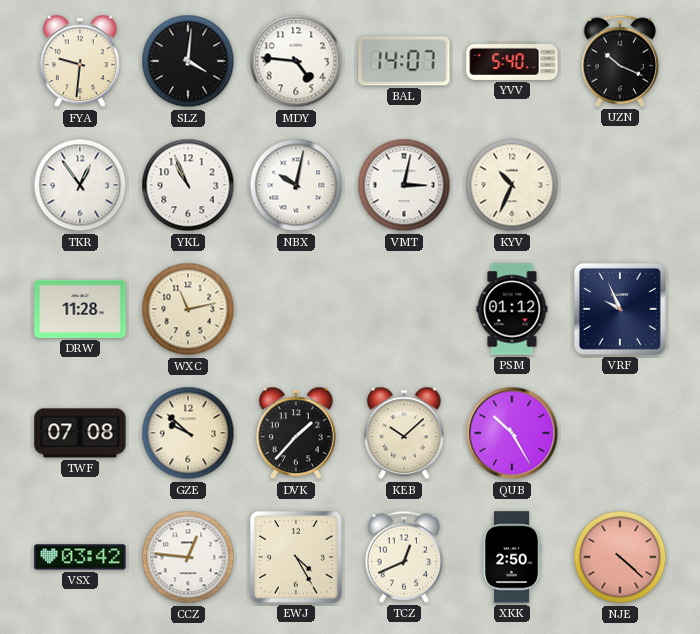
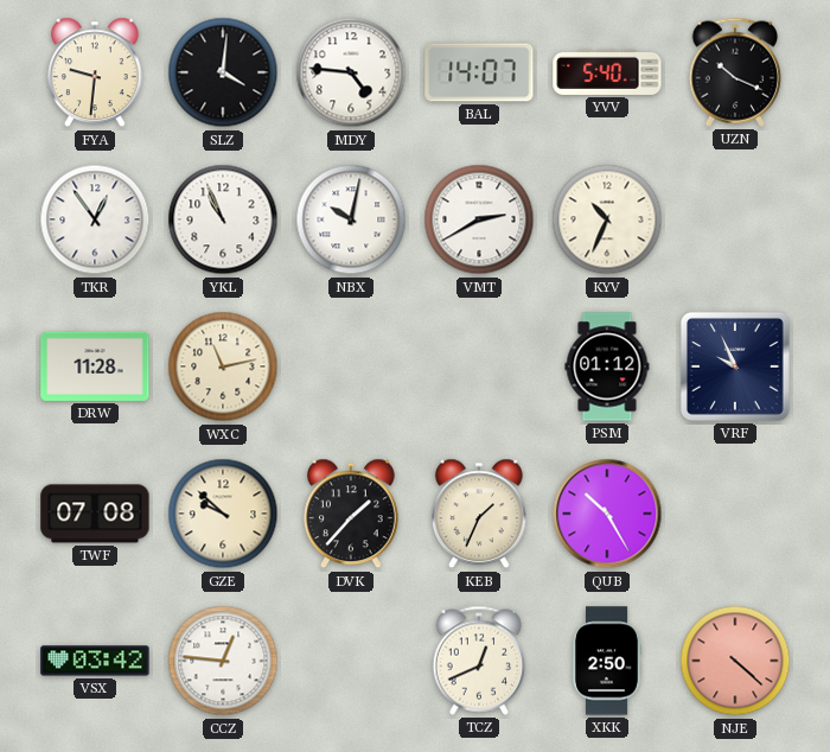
VMT: 3:02 -> 2:40 (479, 219)
KEB: 10:08 -> 1:34 (480, 514)
EWJ: 4:25 -> none (296, 557)
